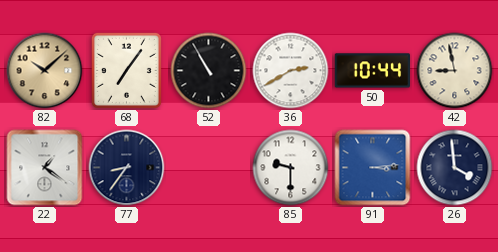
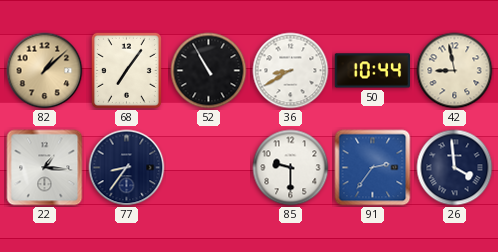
82: 10:08 -> 1:08 (45, 71)
36: 2:40 -> 8:40 (291, 71)
22: 1:21 -> 1:16 (45, 168)
91: 3:14 -> 2:36 (373, 168)
